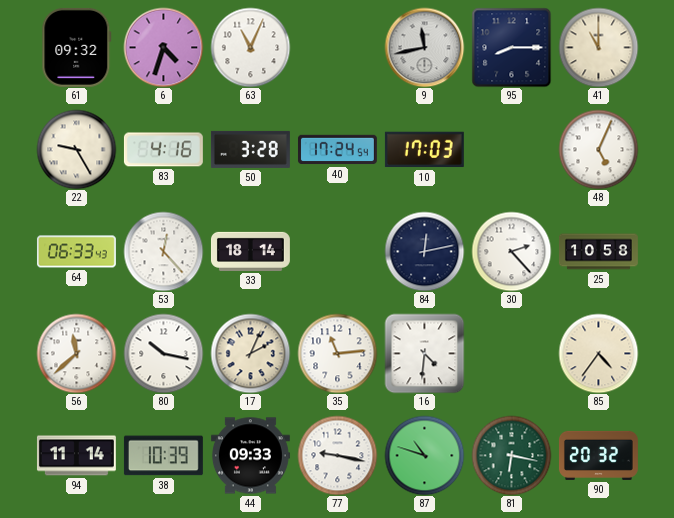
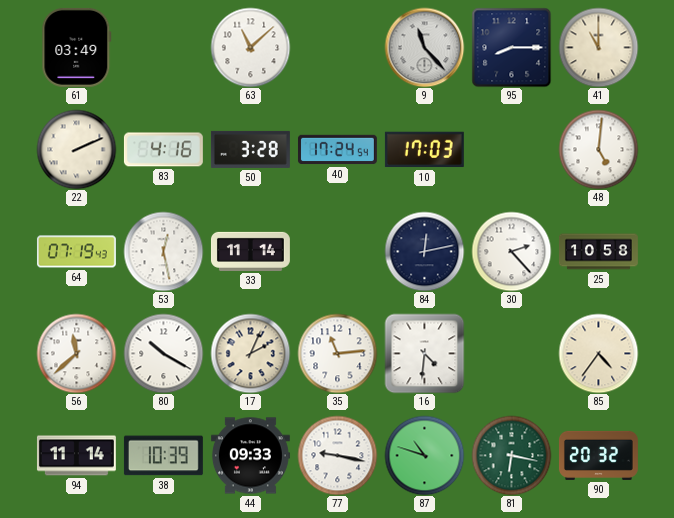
61: 09:32 -> 03:49 (77, 47)
6: 4:33 -> none (163, 47)
63: 11:04 -> 11:08 (250, 47)
9: 11:43 -> 11:23 (424, 47)
22: 9:25 -> 2:11 (76, 149)
48: 5:04 -> 5:01 (598, 149)
64: 06:33 -> 07:19 (76, 252)
53: 12:23 -> 12:28 (163, 251)
33: 18:14 -> 11:14 (250, 251)
80: 10:17 -> 10:20 (163, 353)
